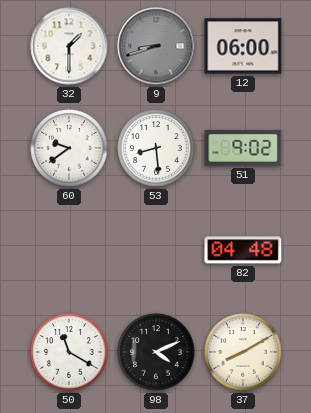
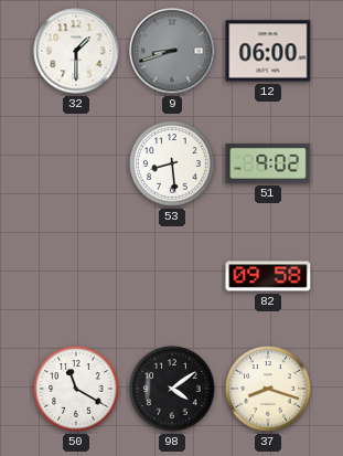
60: 9:39 -> none (69, 148)
82: 04:48 -> 09:58 (268, 276)
98: 4:11 -> 4:09 (172, 389)
37: 8:10 -> 8:18 (268, 389)
